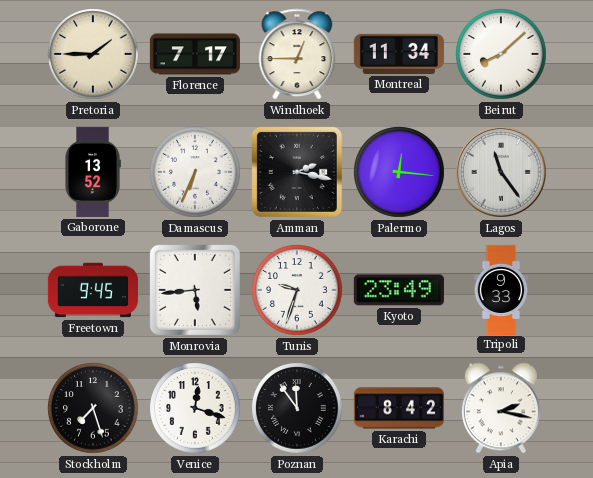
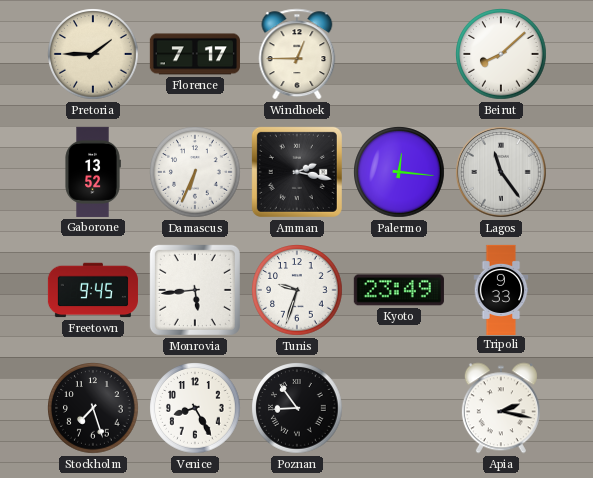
Montreal: 11:34 -> none (399, 54)
Venice: 12:18 -> 8:25 (195, 408)
Poznan: 11:54 -> 8:54 (297, 408)
Karachi: 8:42 -> none (398, 408)
